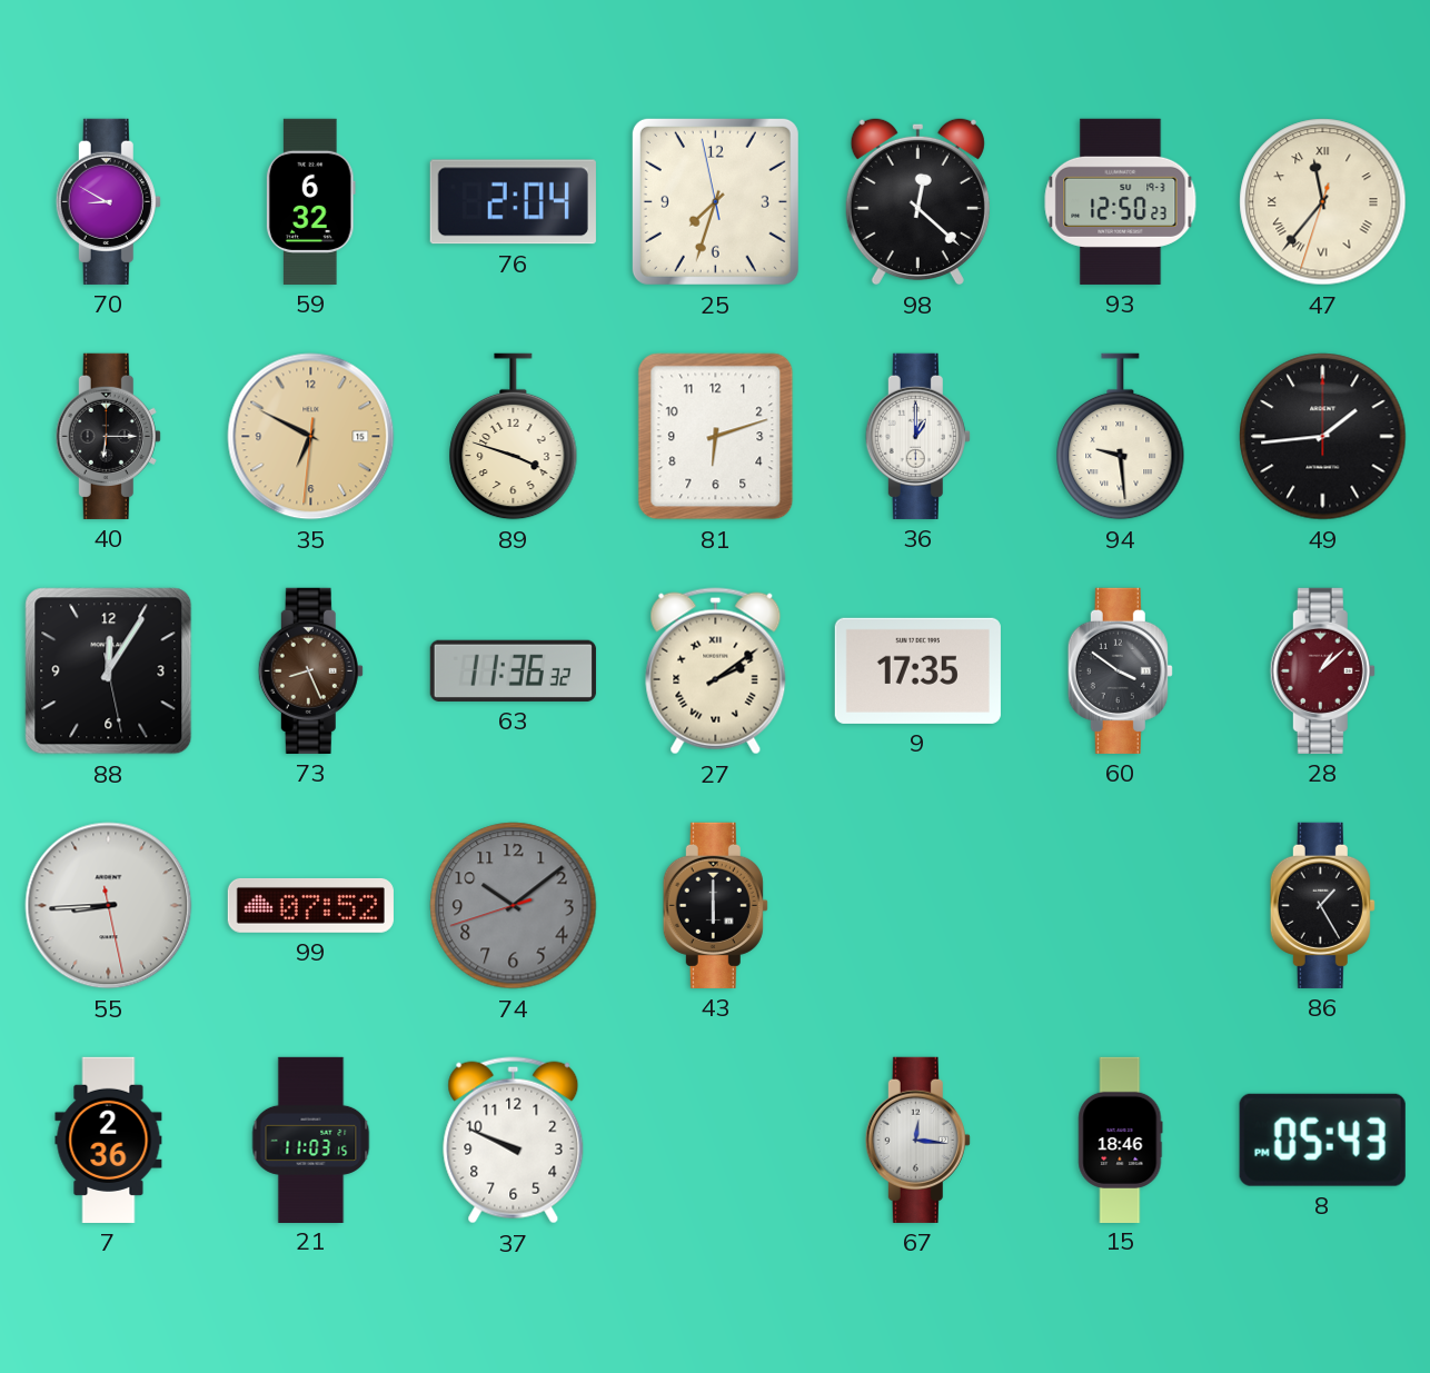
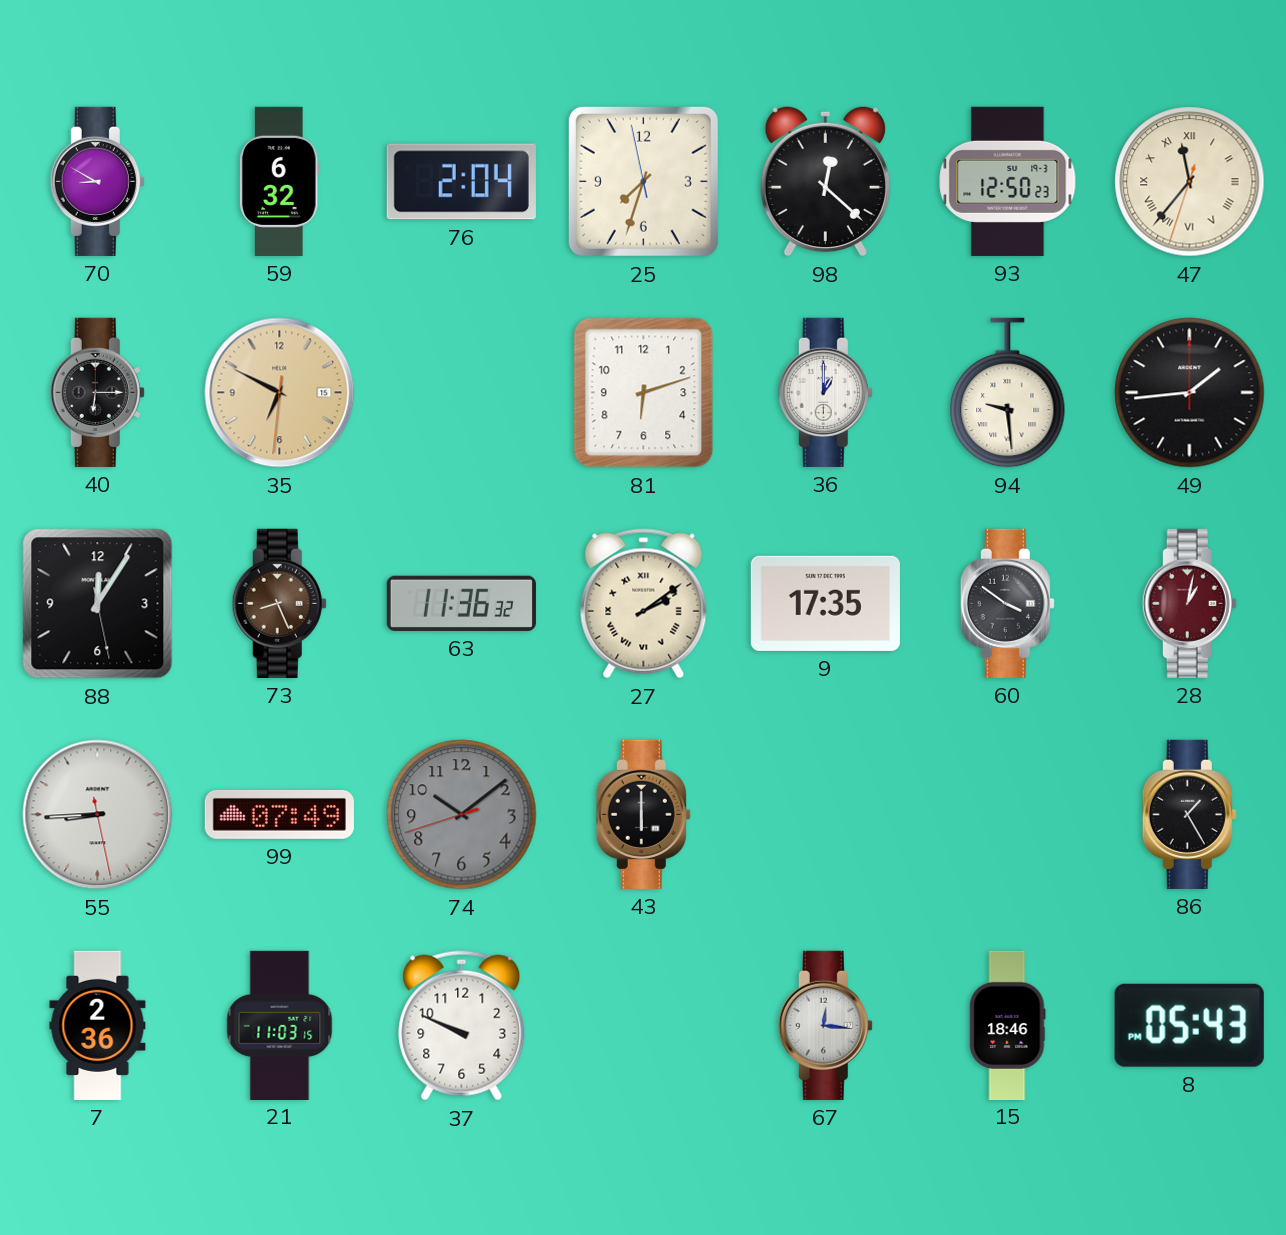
89: 3:48 -> none (514, 437)
28: 1:08 -> 1:02 (1189, 603)
99: 07:52 -> 07:49 (279, 814)
